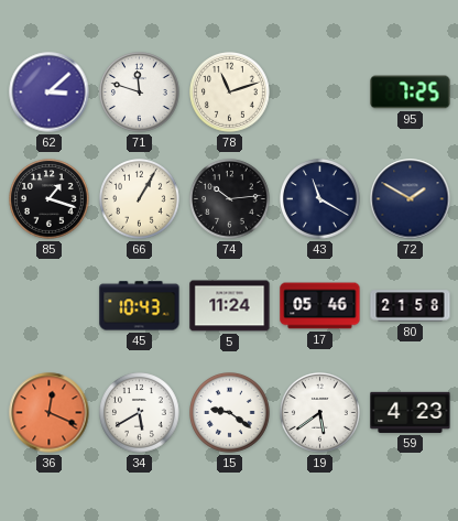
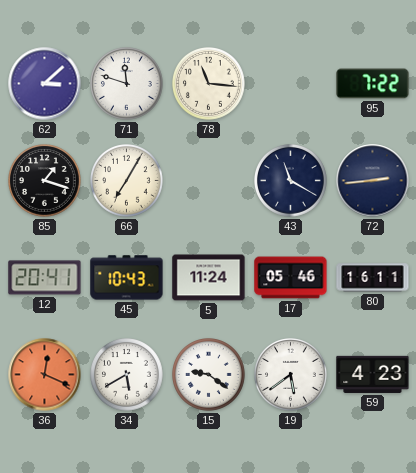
78: 11:12 -> 11:16 (209, 84)
95: 7:25 -> 7:22 (373, 84)
66: 1:05 -> 7:05 (127, 181)
74: 10:14 -> none (230, 199)
72: 1:50 -> 2:44 (373, 181)
12: none -> 20:41 (45, 278)
80: 21:58 -> 16:11 (373, 278)
